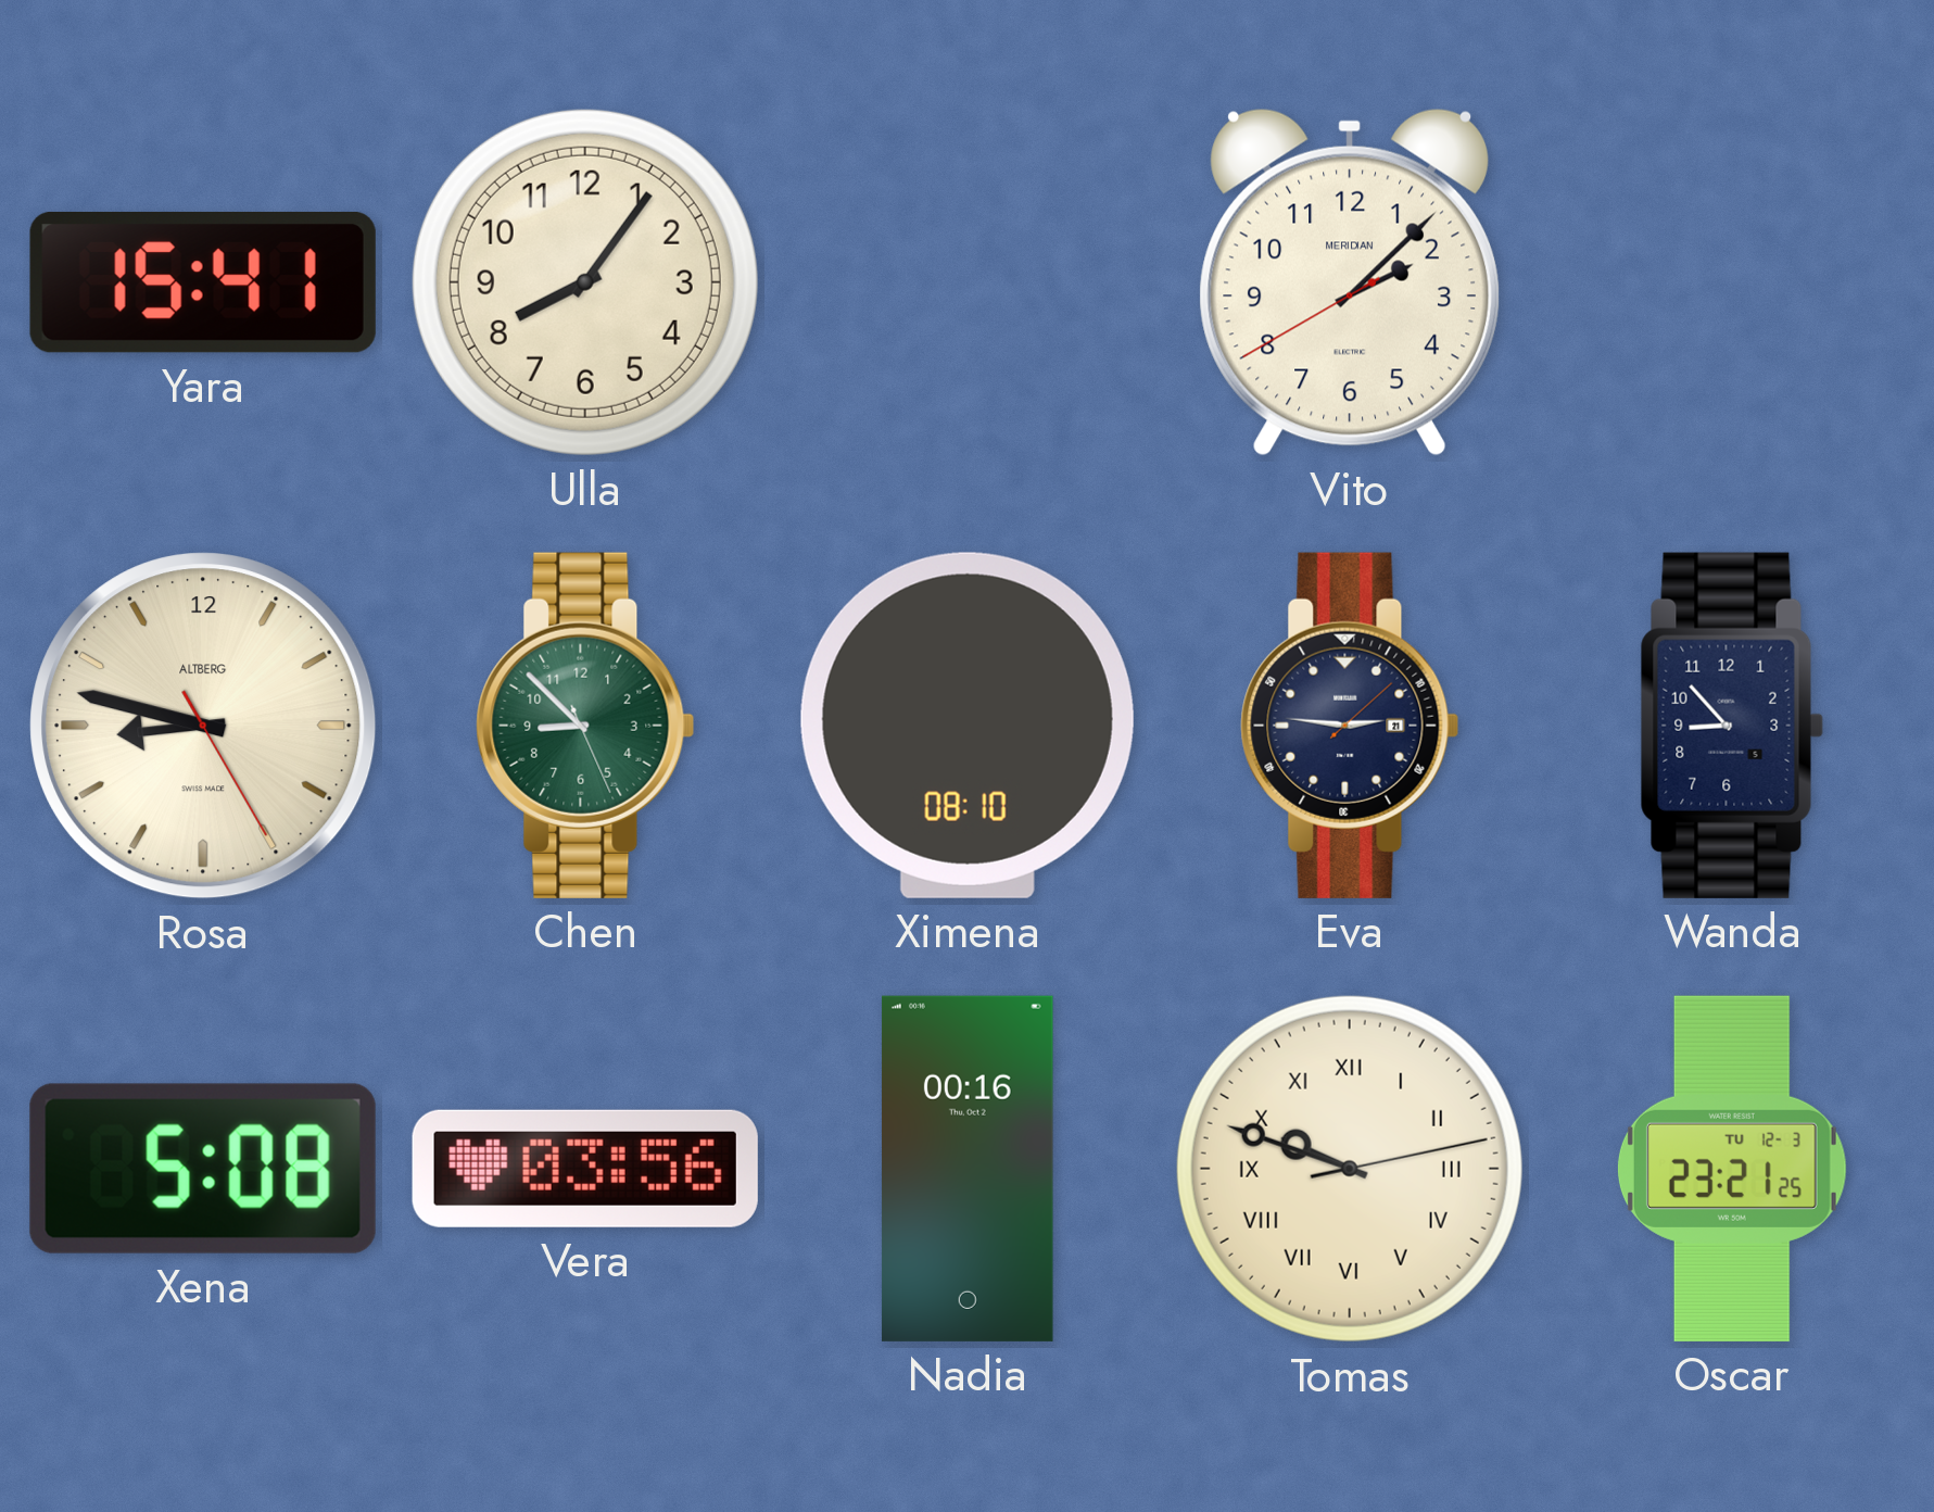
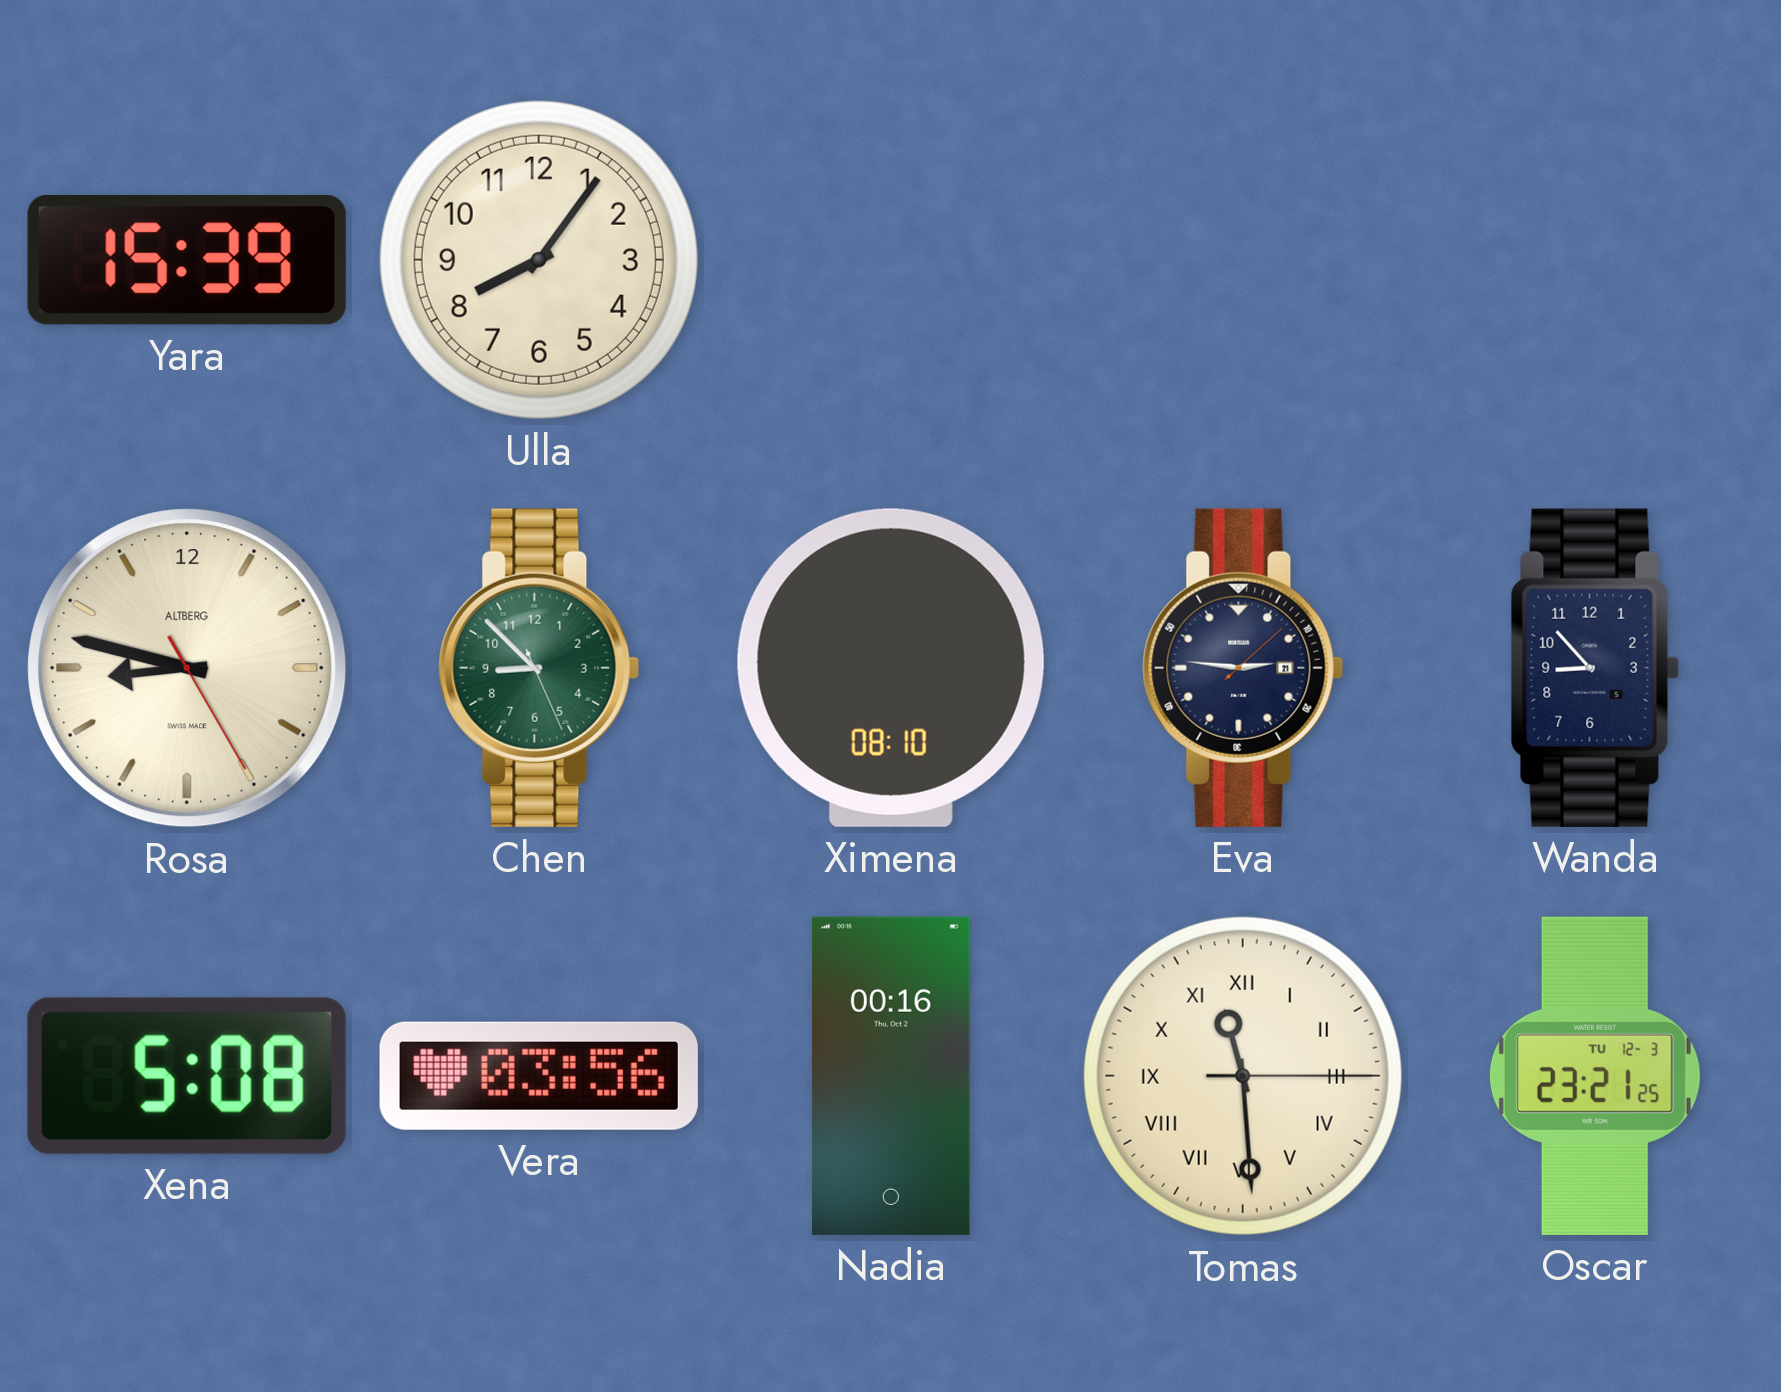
Yara: 15:41 -> 15:39 (187, 260)
Vito: 2:07 -> none (1349, 282)
Tomas: 9:48 -> 11:29 (1243, 1076)
